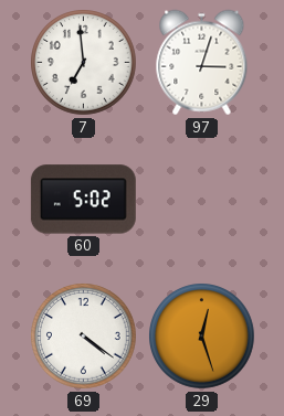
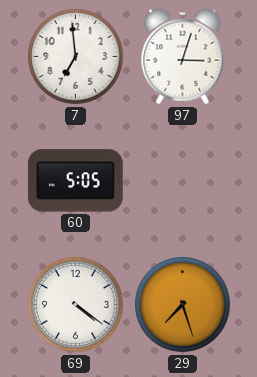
60: 5:02 -> 5:05 (75, 181)
29: 12:27 -> 7:27 (183, 305)
